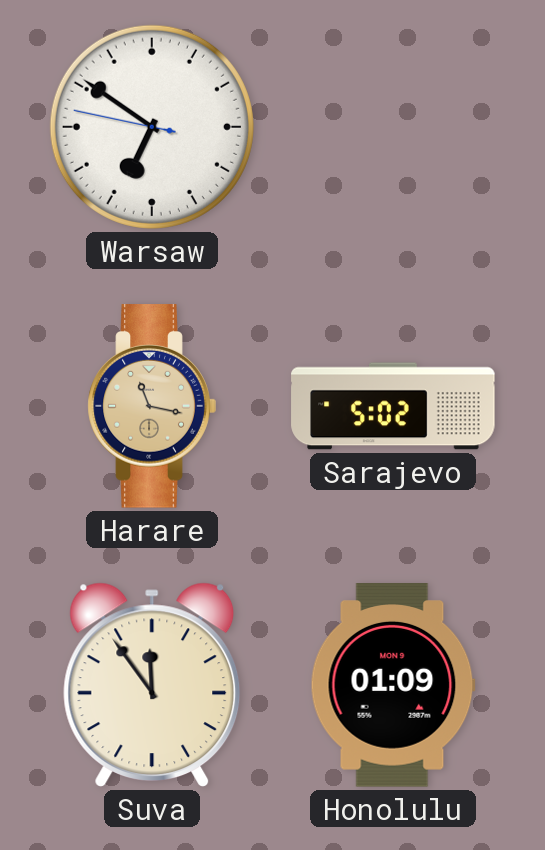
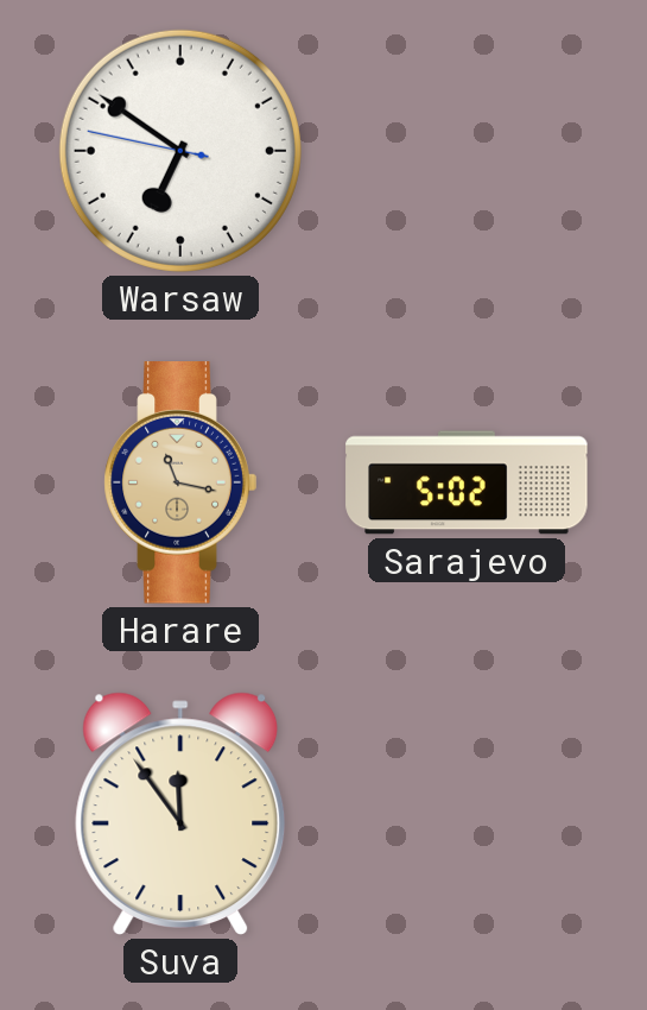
Honolulu: 01:09 -> none (393, 685)
